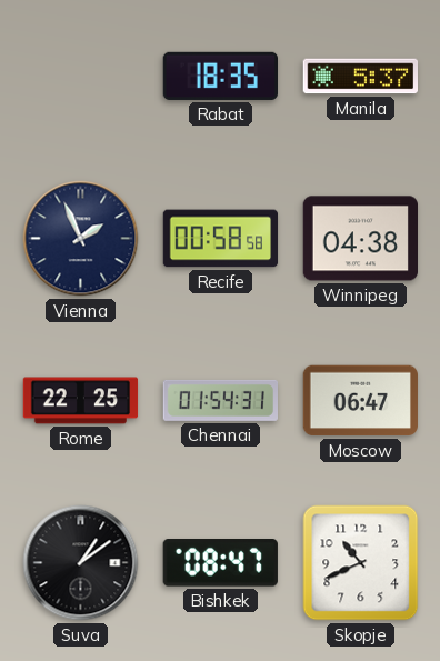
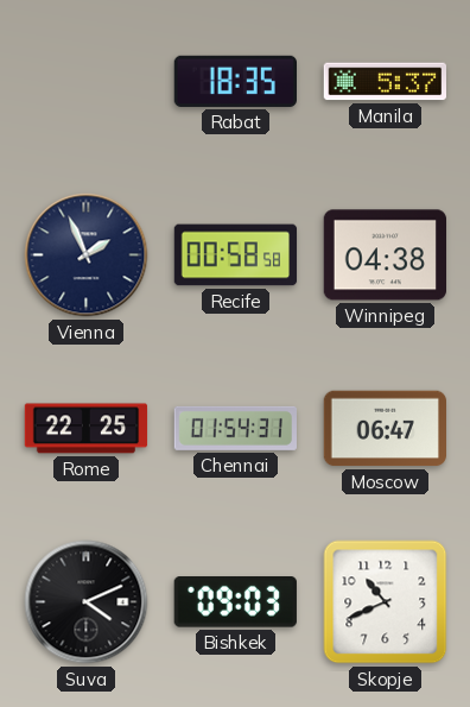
Suva: 1:09 -> 4:11 (87, 602)
Bishkek: 08:47 -> 09:03 (235, 602)
